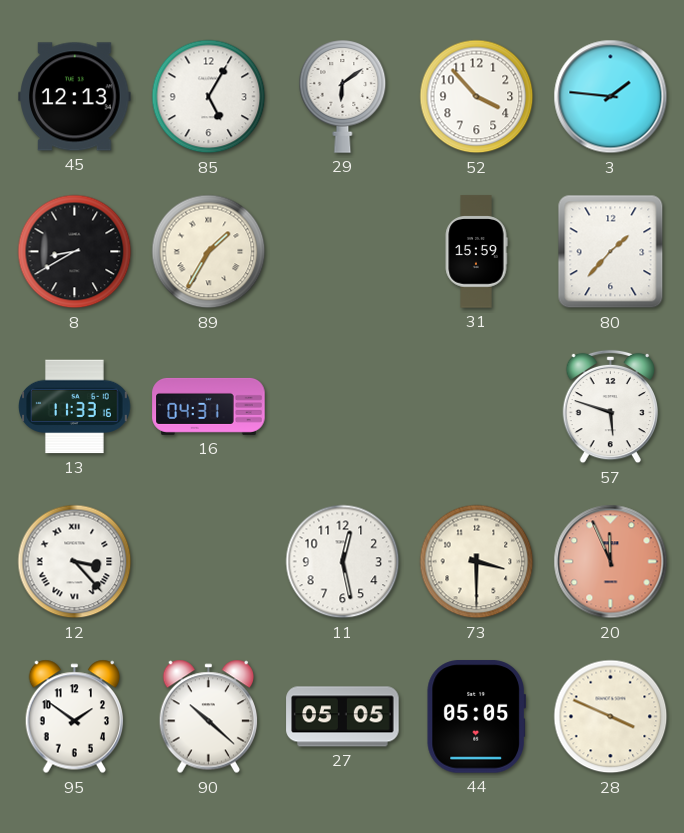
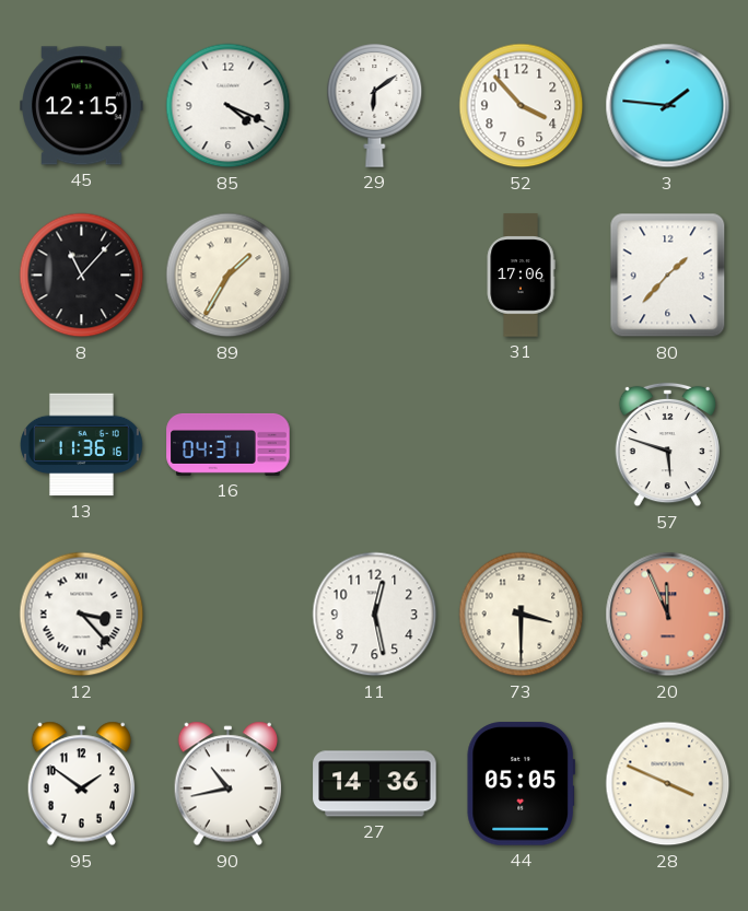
45: 12:13 -> 12:15 (82, 106)
85: 5:05 -> 4:19 (229, 106)
8: 8:40 -> 11:07 (82, 276)
31: 15:59 -> 17:06 (521, 276)
13: 11:33 -> 11:36 (82, 445)
90: 10:22 -> 10:43 (229, 784)
27: 05:05 -> 14:36 (375, 784)
